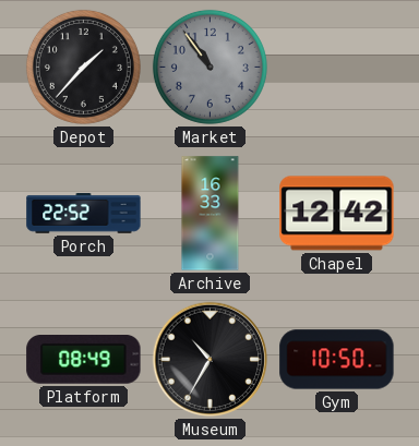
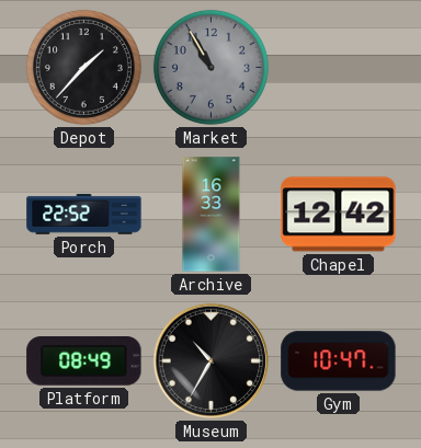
Market: 10:54 -> 10:55 (210, 67)
Gym: 10:50 -> 10:47 (339, 361)
